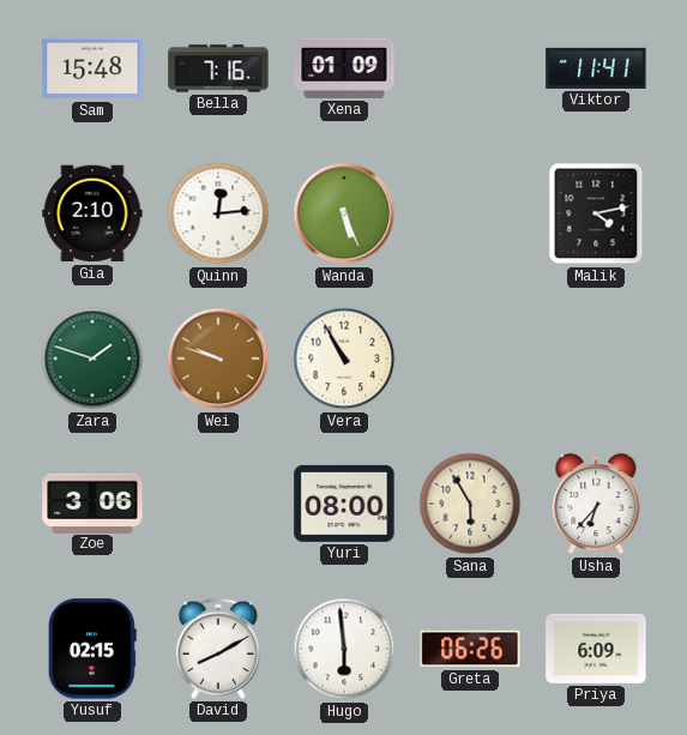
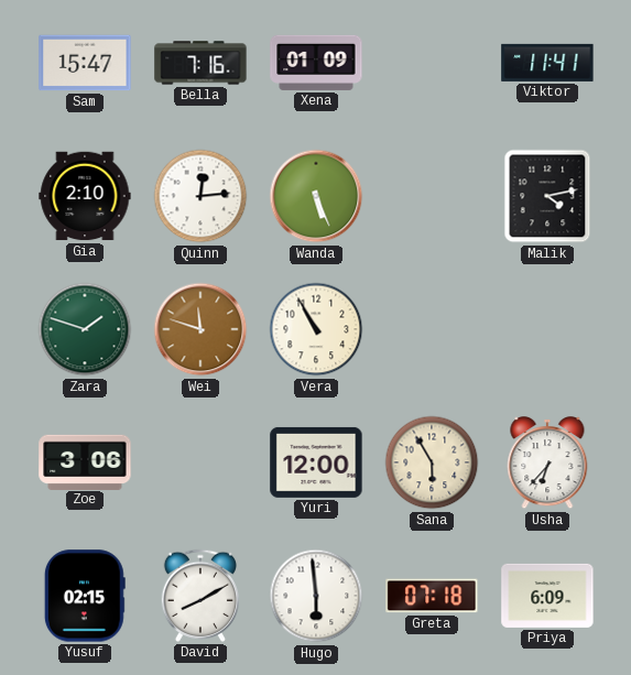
Sam: 15:48 -> 15:47 (85, 63)
Wei: 9:48 -> 11:48 (200, 329)
Yuri: 08:00 -> 12:00 (316, 462)
Greta: 06:26 -> 07:18 (432, 596)
